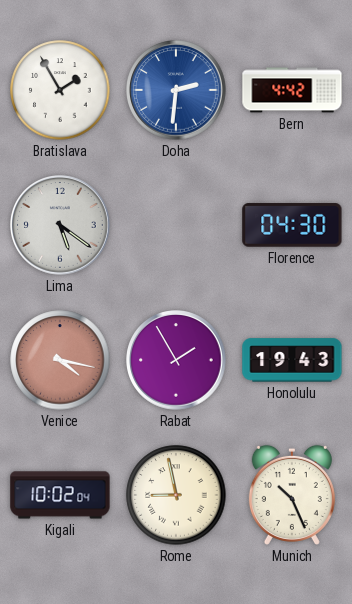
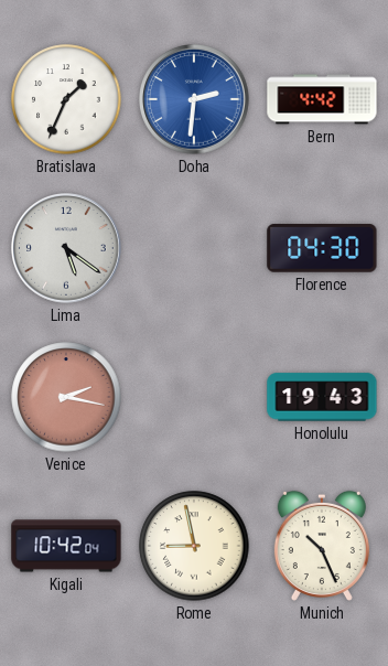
Bratislava: 1:55 -> 1:34 (66, 99)
Venice: 4:17 -> 2:17 (66, 397)
Rabat: 1:55 -> none (177, 361)
Kigali: 10:02 -> 10:42 (66, 546)
